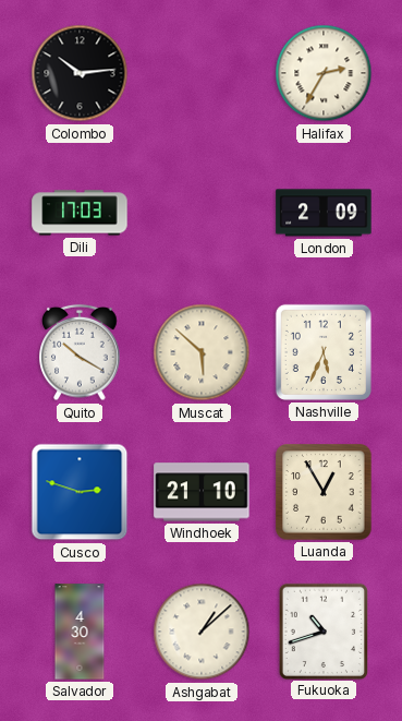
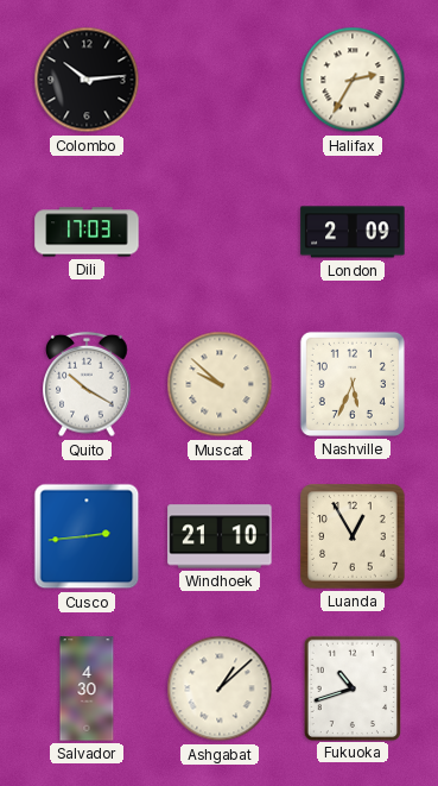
Muscat: 5:52 -> 9:52 (220, 384)
Cusco: 2:48 -> 2:44 (87, 536)
